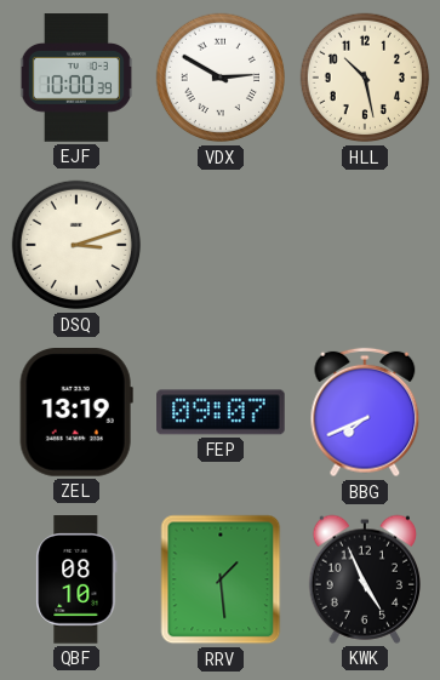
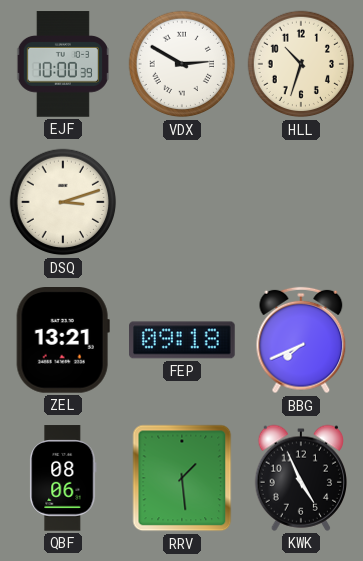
HLL: 10:28 -> 10:33 (301, 64)
ZEL: 13:19 -> 13:21 (63, 341)
FEP: 09:07 -> 09:18 (183, 340)
QBF: 08:10 -> 08:06 (63, 478)
